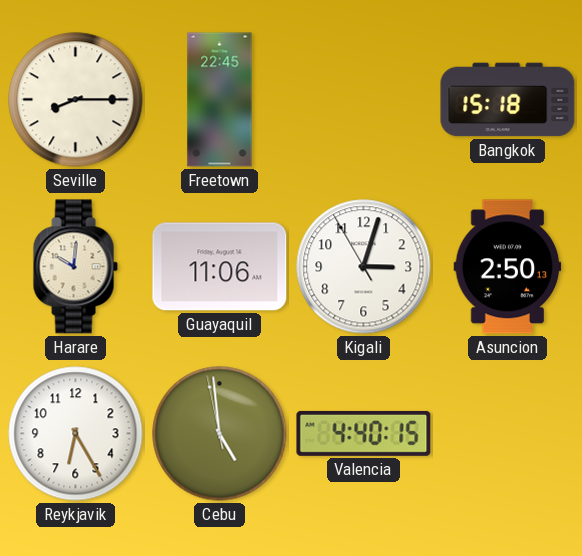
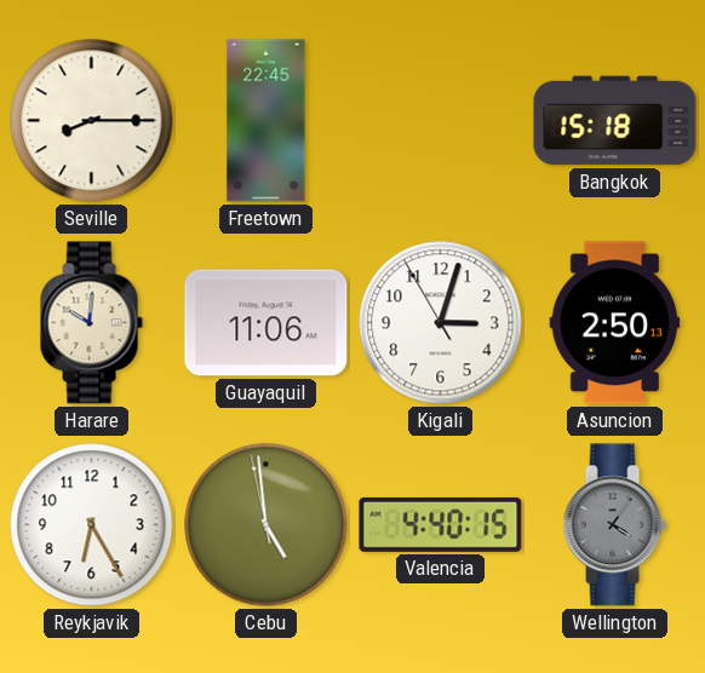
Wellington: none -> 4:06 (614, 525)
